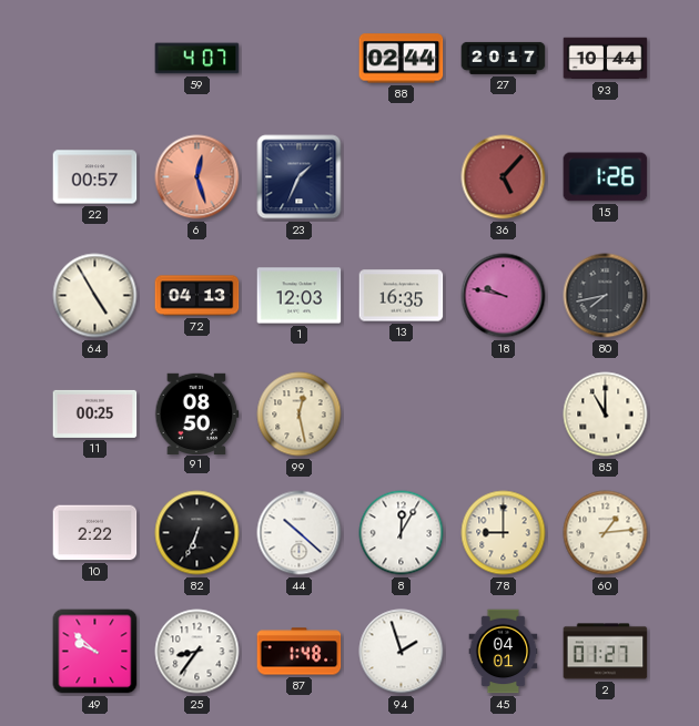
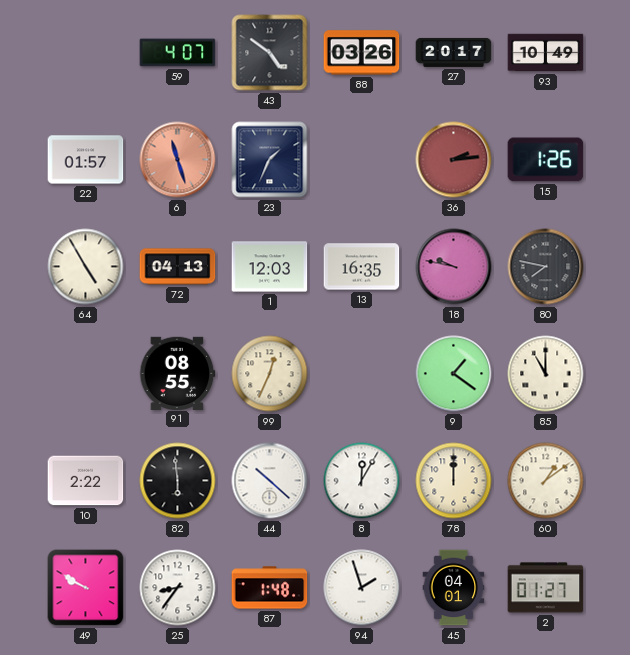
43: none -> 4:51 (270, 53)
88: 02:44 -> 03:26 (362, 53)
93: 10:44 -> 10:49 (546, 53)
22: 00:57 -> 01:57 (86, 160)
6: 12:27 -> 11:27 (178, 160)
36: 5:07 -> 2:14 (454, 160)
80: 7:43 -> 7:47 (546, 267)
11: 00:25 -> none (95, 413)
91: 08:50 -> 08:55 (178, 373)
99: 12:28 -> 12:34 (270, 374)
9: none -> 1:21 (454, 374)
82: 6:34 -> 5:59 (178, 481)
78: 9:00 -> 12:00 (454, 481)
60: 1:14 -> 1:09 (546, 481)
49: 9:52 -> 9:50 (86, 588)
